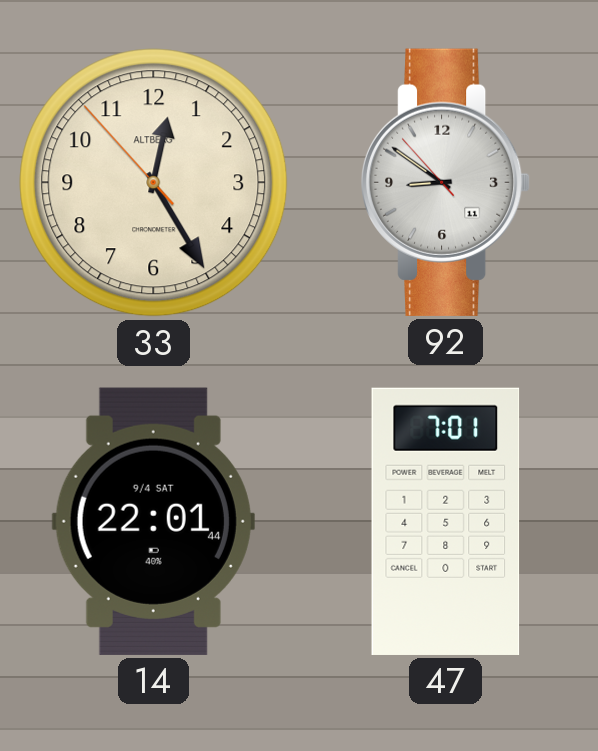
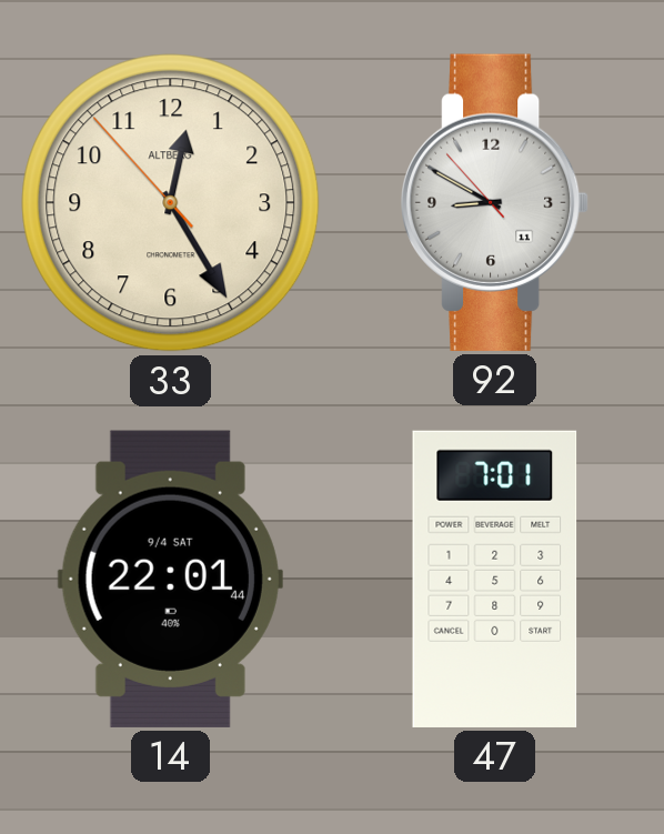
92: 8:50 -> 8:49 (495, 202)
